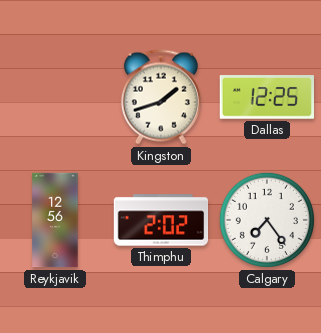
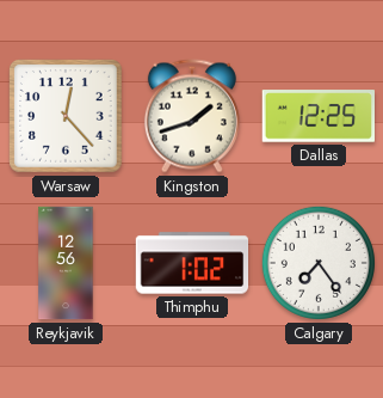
Warsaw: none -> 12:23 (67, 117)
Thimphu: 2:02 -> 1:02 (192, 263)
